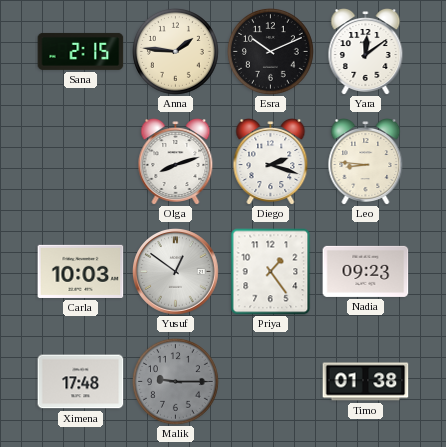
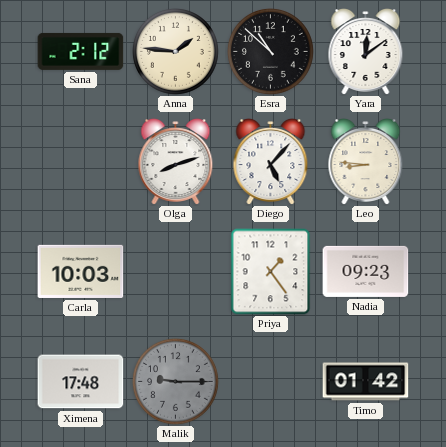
Sana: 2:15 -> 2:12 (81, 51)
Esra: 10:11 -> 10:52 (271, 52)
Diego: 2:18 -> 5:07 (271, 162)
Yusuf: 12:51 -> none (176, 272)
Timo: 01:38 -> 01:42 (366, 382)
